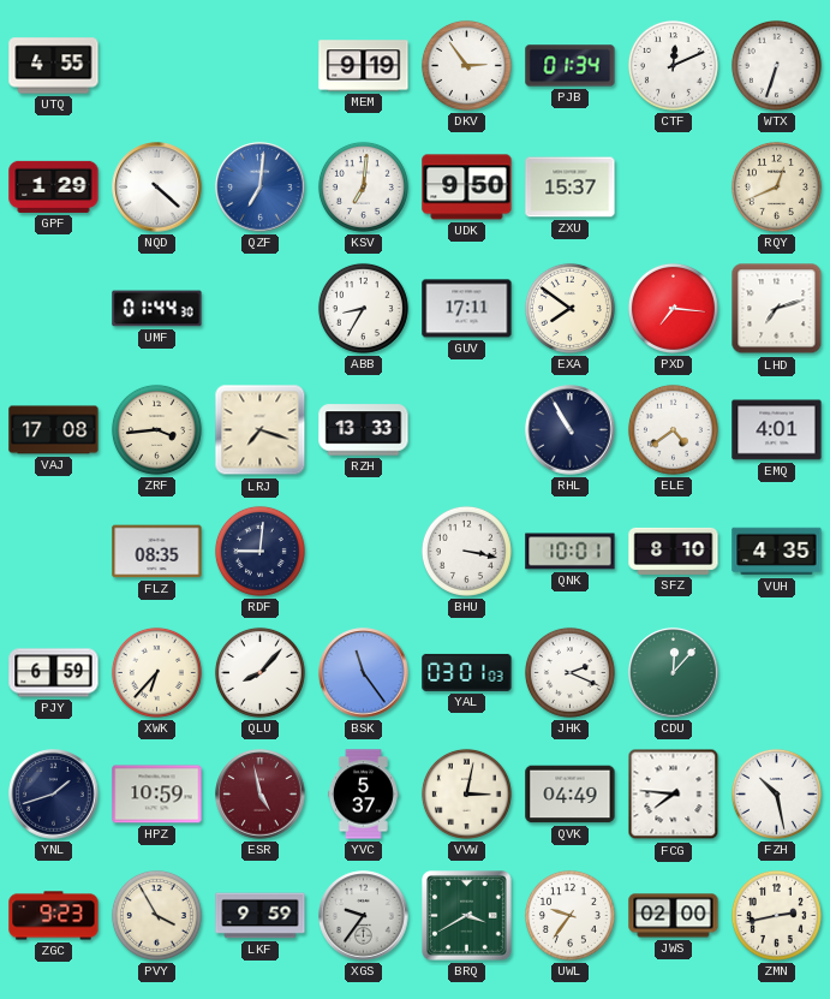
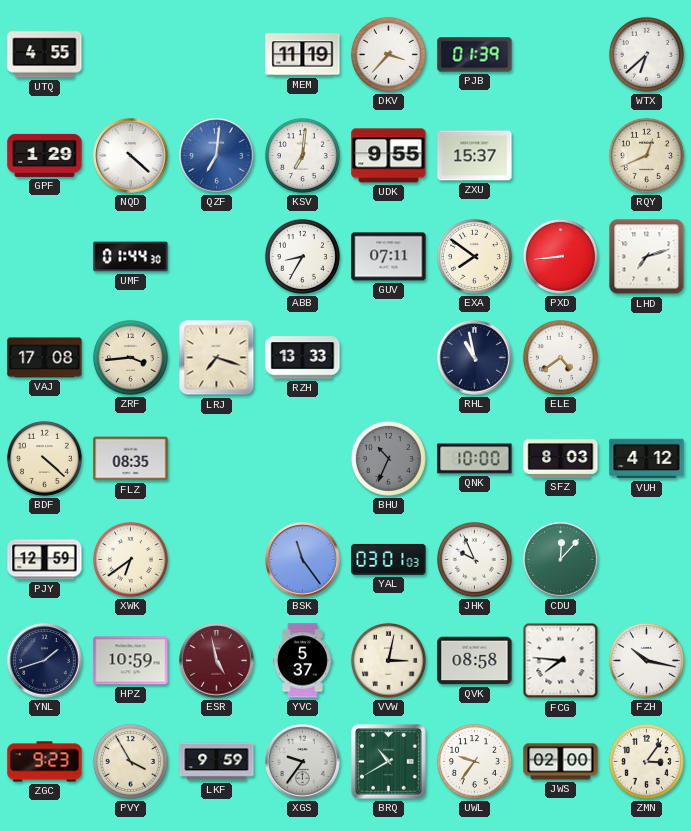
MEM: 9:19 -> 11:19 (303, 55)
DKV: 2:54 -> 3:37 (388, 54)
PJB: 01:34 -> 01:39 (475, 55)
CTF: 12:11 -> none (673, 65)
WTX: 6:33 -> 6:38 (646, 54)
UDK: 9:50 -> 9:55 (389, 156)
GUV: 17:11 -> 07:11 (389, 257)
PXD: 7:16 -> 8:44 (560, 256)
RHL: 10:55 -> 10:58 (475, 358)
EMQ: 4:01 -> none (777, 430)
BDF: none -> 4:22 (44, 458)
RDF: 9:01 -> none (259, 551)
BHU: 3:17 -> 10:34 (388, 458)
BHU dial: white -> grey (388, 458)
QNK: 10:01 -> 10:00 (475, 459)
SFZ: 8:10 -> 8:03 (561, 458)
VUH: 4:35 -> 4:12 (647, 459)
PJY: 6:59 -> 12:59 (45, 560)
XWK: 6:37 -> 6:39 (130, 559)
QLU: 8:07 -> none (259, 672)
JHK: 2:19 -> 9:56 (474, 559)
QVK: 04:49 -> 08:58 (475, 661)
FZH: 10:28 -> 10:17 (646, 660)
BRQ: 3:40 -> 10:40 (389, 762)
ZMN: 2:43 -> 3:06 (646, 761)
